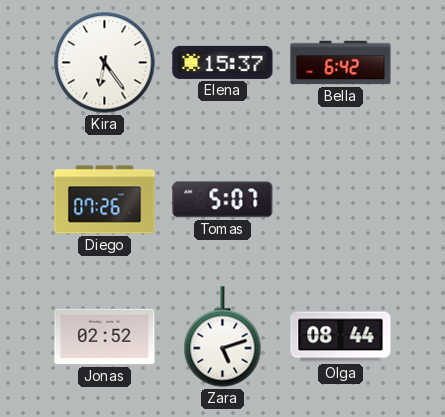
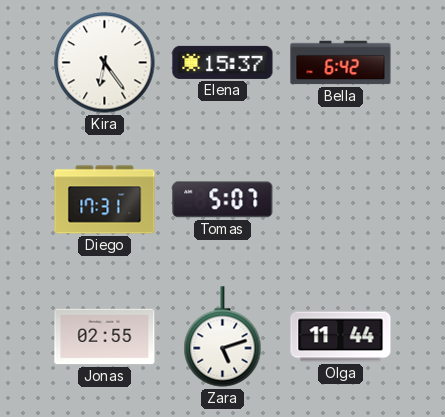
Diego: 07:26 -> 17:31 (105, 200)
Jonas: 02:52 -> 02:55 (105, 337)
Olga: 08:44 -> 11:44 (341, 337)
